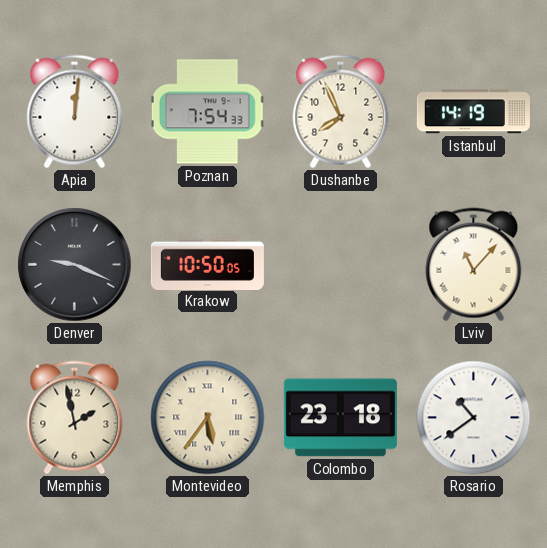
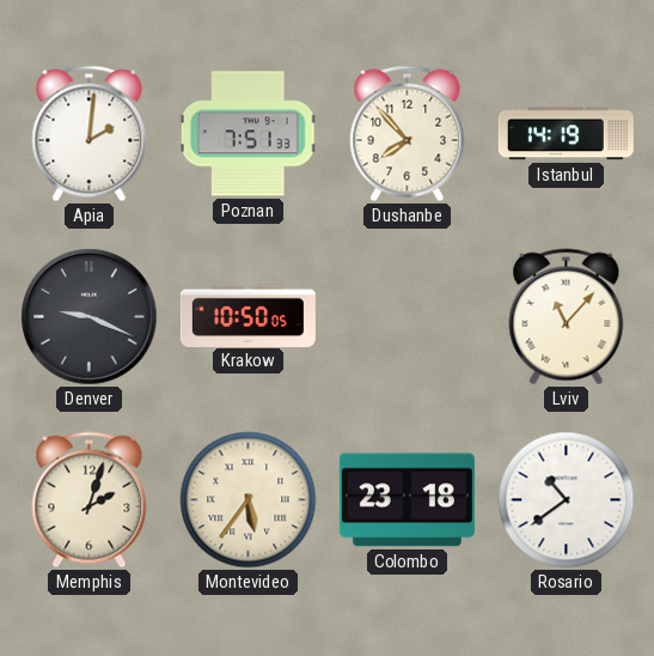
Apia: 12:01 -> 2:01 (90, 134)
Poznan: 7:54 -> 7:51 (247, 134)
Dushanbe: 7:56 -> 7:53 (408, 134)
Memphis: 1:58 -> 2:03 (90, 500)
